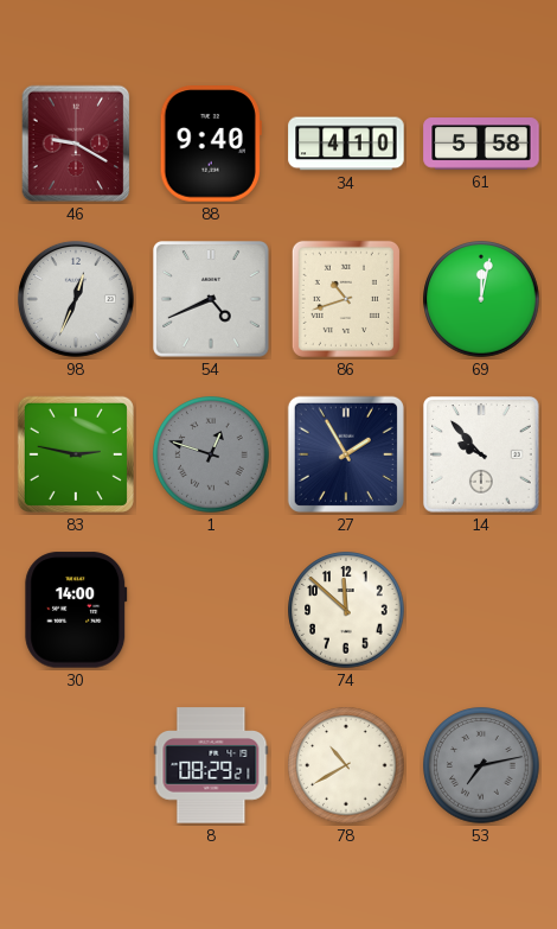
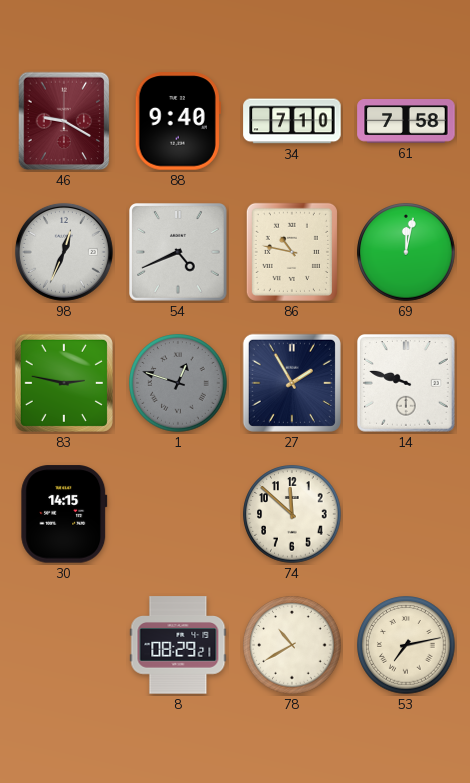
34: 4:10 -> 7:10 (292, 121)
61: 5:58 -> 7:58 (406, 121)
86: 10:42 -> 10:47 (292, 252)
14: 9:53 -> 9:48 (407, 384)
30: 14:00 -> 14:15 (64, 514)
53 dial: grey -> cream (406, 645)
